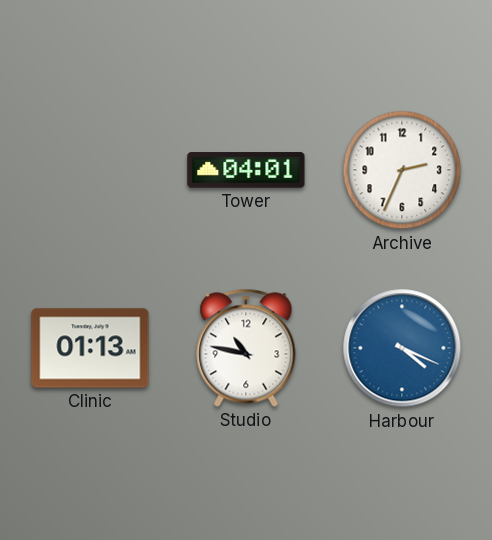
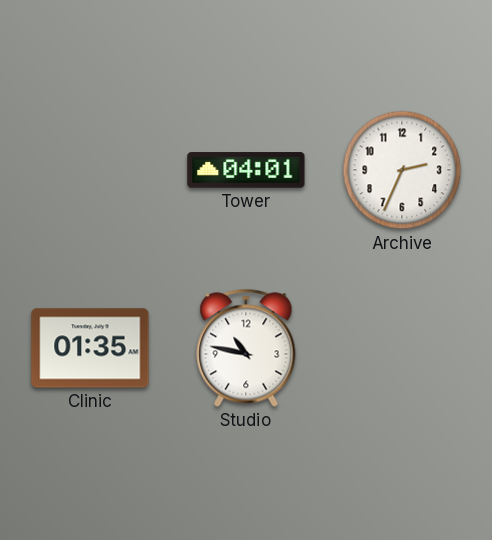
Clinic: 01:13 -> 01:35 (90, 348)
Harbour: 4:19 -> none (402, 348)
